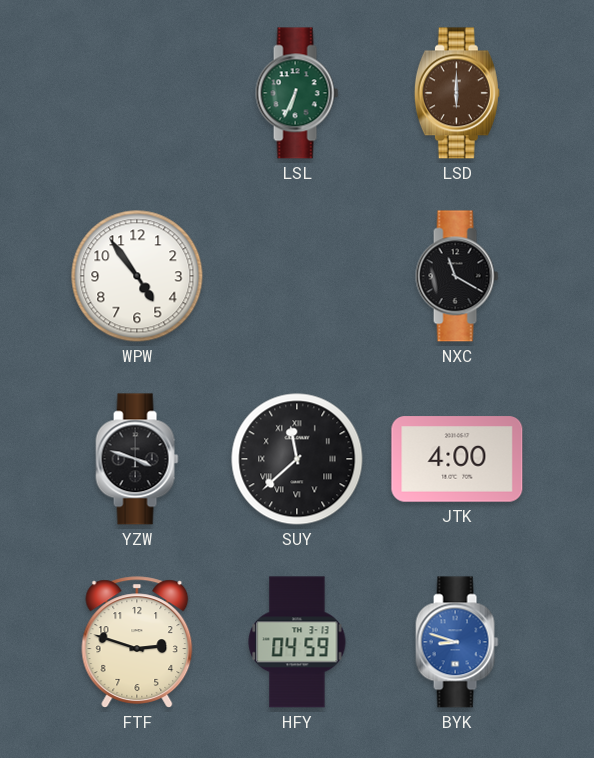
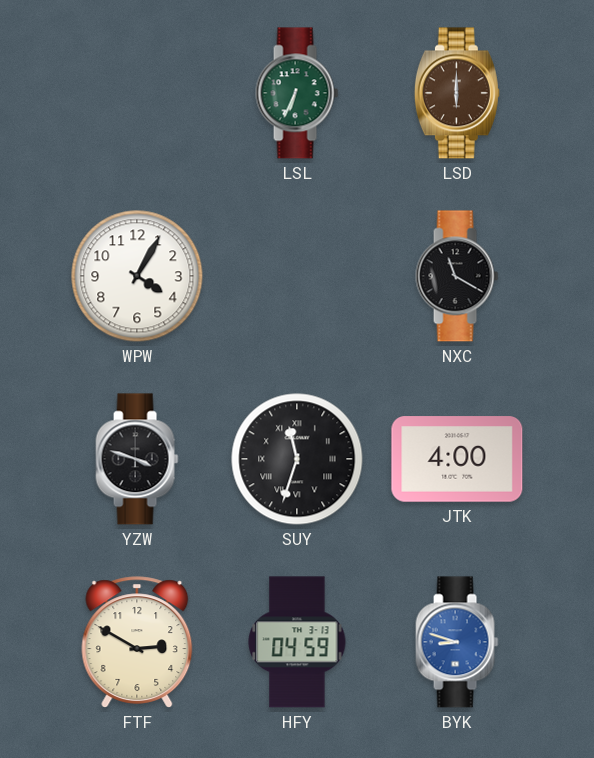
WPW: 4:54 -> 4:05 (137, 276)
SUY: 11:38 -> 11:33 (297, 459)
FTF: 2:48 -> 2:50 (137, 642)
